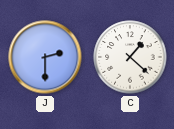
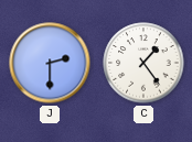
C: 1:22 -> 1:24 (143, 63)
